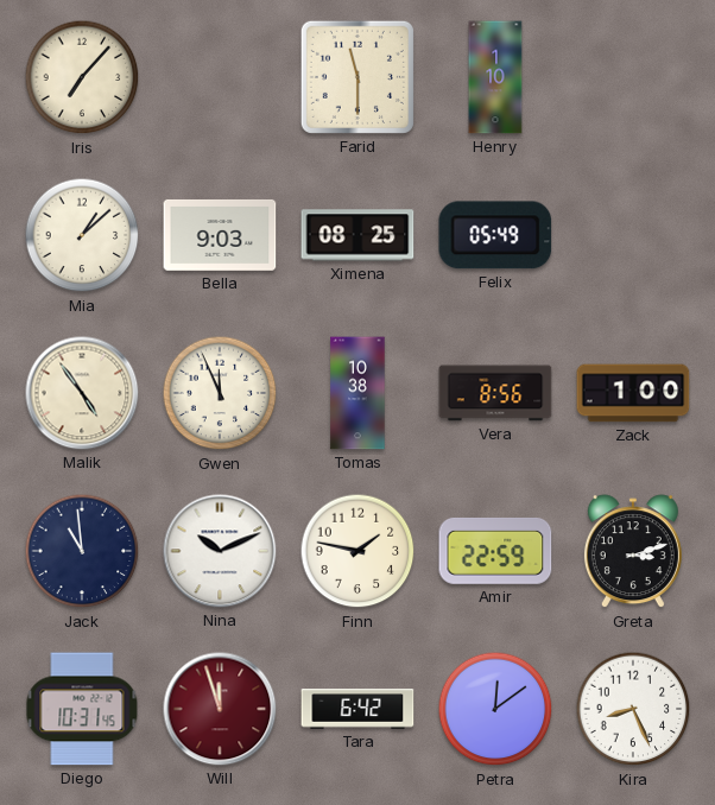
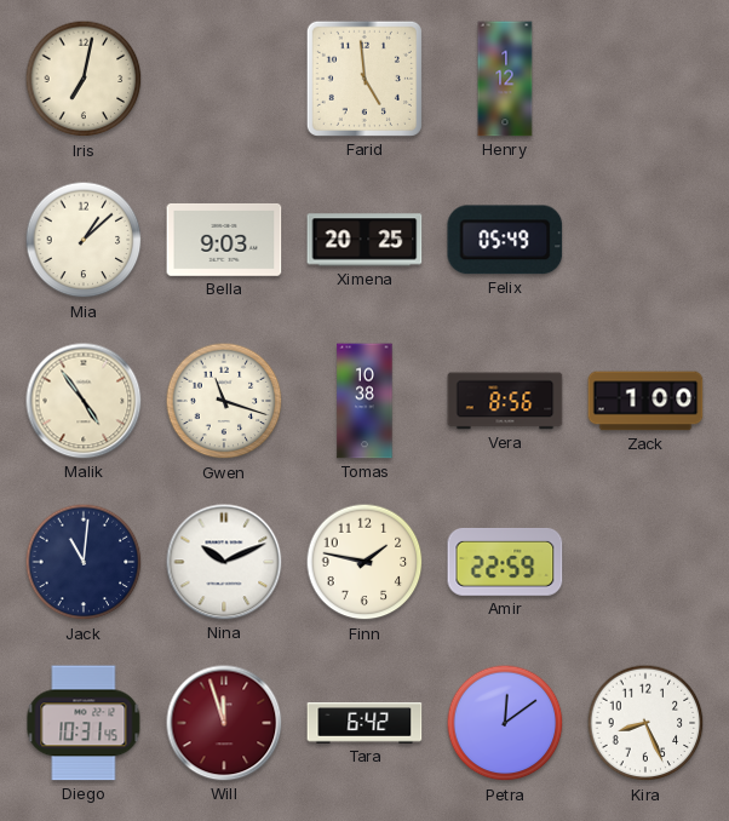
Iris: 7:07 -> 7:02 (84, 79)
Farid: 11:30 -> 4:59 (364, 79)
Henry: 1:10 -> 1:12 (505, 79)
Ximena: 08:25 -> 20:25 (364, 240)
Gwen: 11:56 -> 11:18 (224, 401)
Jack: 10:59 -> 11:01 (84, 562)
Greta: 3:12 -> none (633, 552)
